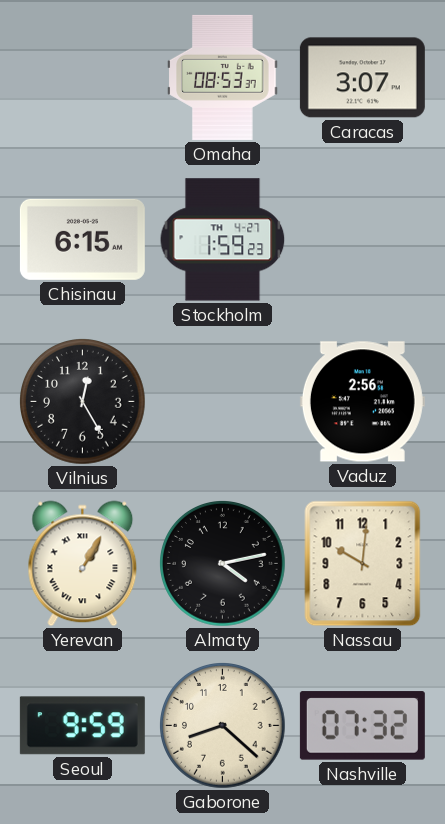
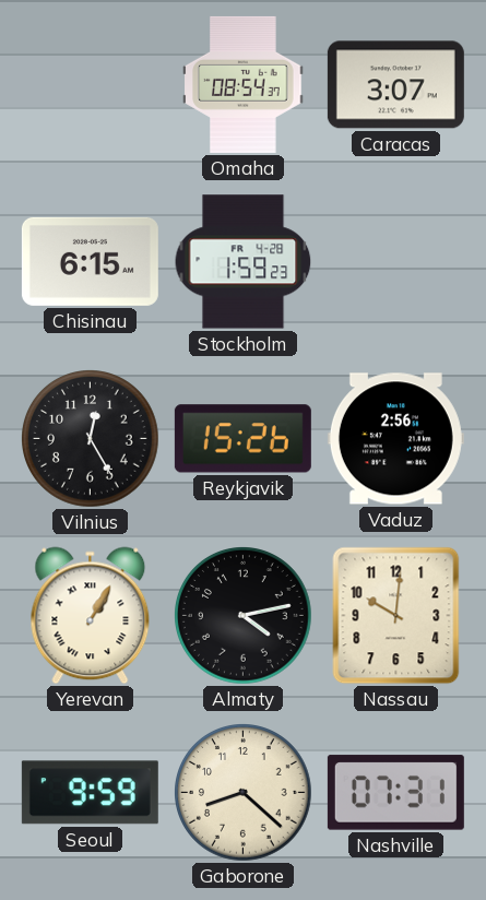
Omaha: 08:53 -> 08:54 (244, 84)
Stockholm date: TH 4-27 -> FR 4-28 (244, 262)
Reykjavik: none -> 15:26 (242, 439)
Nashville: 07:32 -> 07:31 (395, 793)
